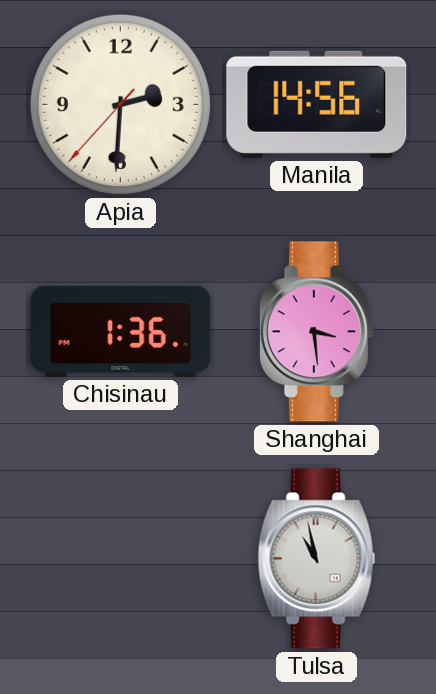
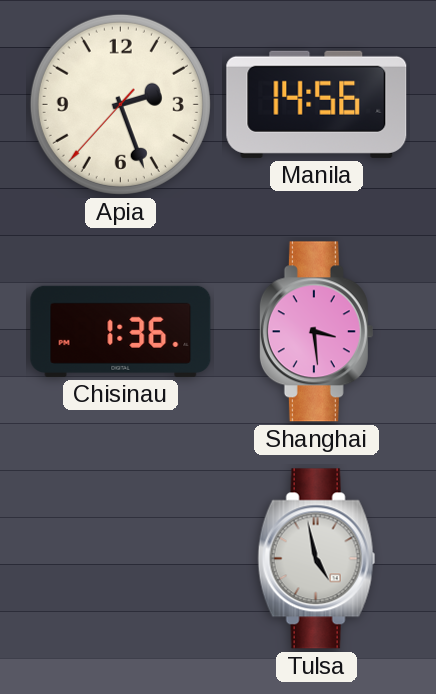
Apia: 2:30 -> 2:26 (120, 104)
Tulsa: 10:58 -> 4:58 (317, 559)
